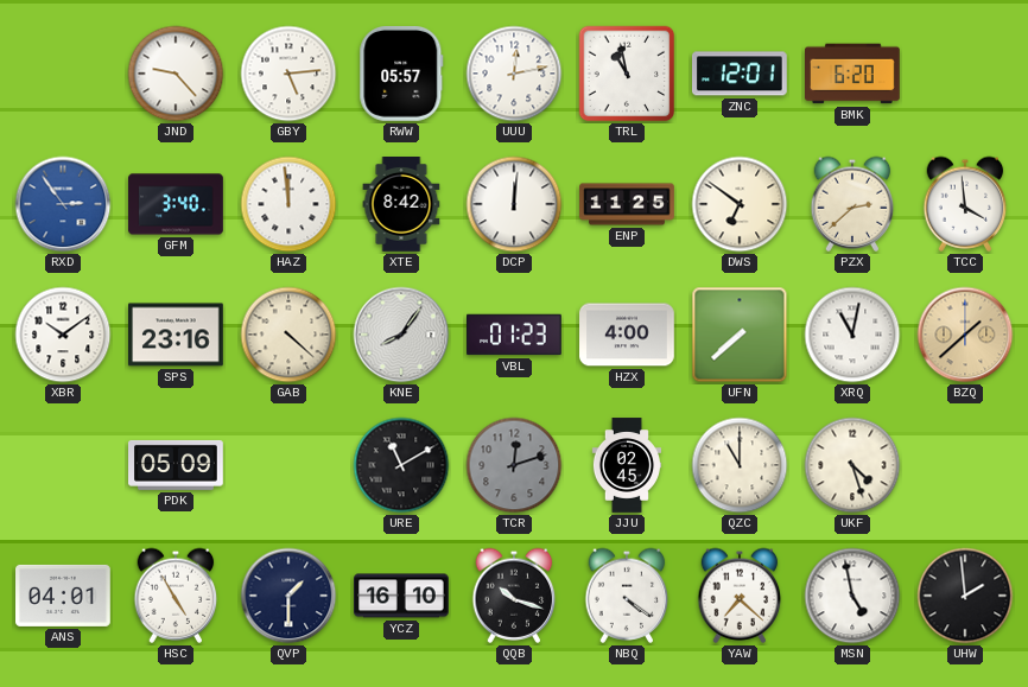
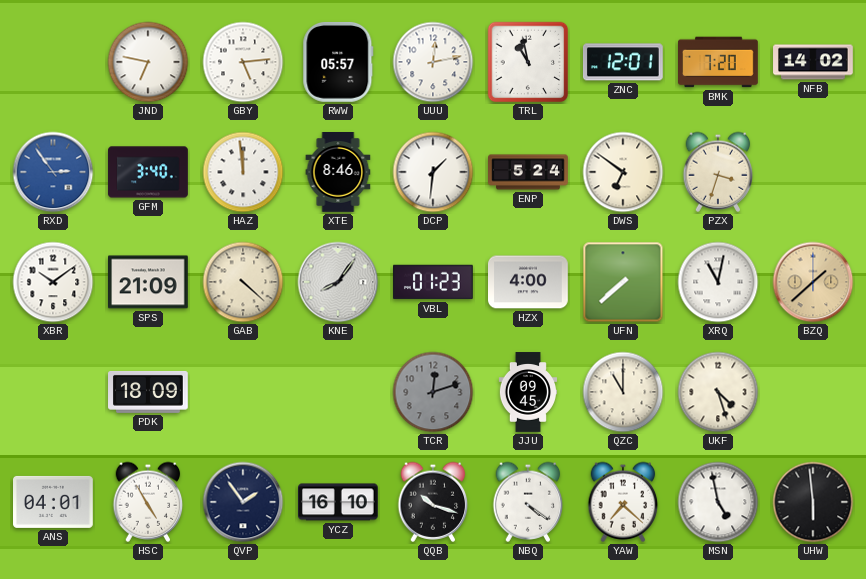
JND: 9:23 -> 6:47 (148, 62)
BMK: 6:20 -> 7:20 (719, 62)
NFB: none -> 14:02 (813, 62)
XTE: 8:42 -> 8:46 (338, 173)
DCP: 12:01 -> 1:31 (433, 172)
ENP: 11:25 -> 5:24 (528, 172)
PZX: 2:38 -> 3:33 (718, 172)
TCC: 3:59 -> none (965, 204)
SPS: 23:16 -> 21:09 (149, 282)
PDK: 05:09 -> 18:09 (149, 392)
URE: 11:10 -> none (401, 465)
JJU: 02:45 -> 09:45 (527, 392)
QVP: 1:30 -> 1:54 (243, 502)
UHW: 1:59 -> 5:59 (813, 502)
